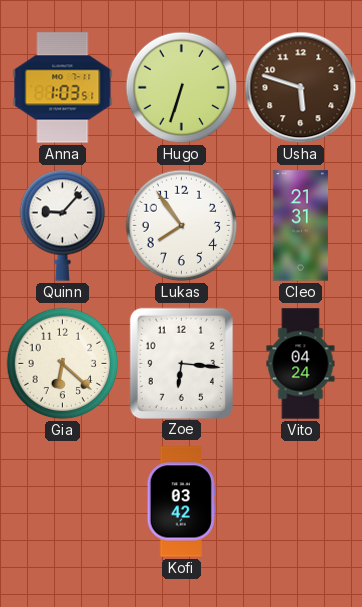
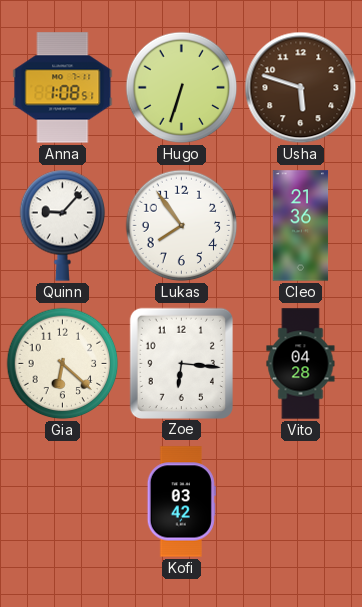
Anna: 1:03 -> 1:08 (63, 88)
Cleo: 21:31 -> 21:36 (301, 226)
Vito: 04:24 -> 04:28 (301, 364)
